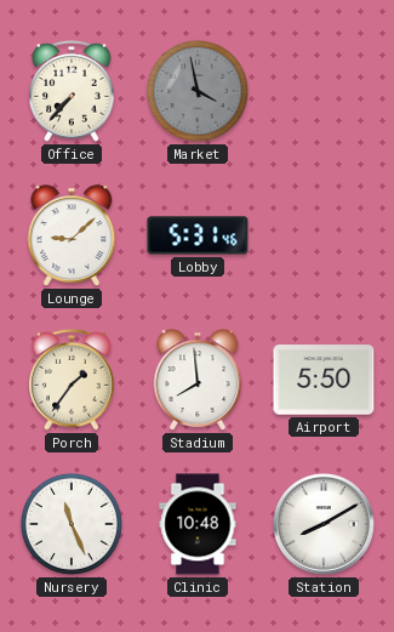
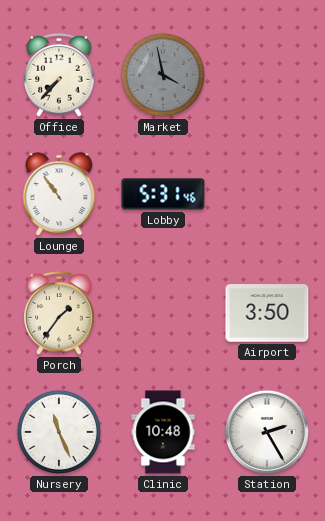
Lounge: 9:08 -> 10:54 (59, 194)
Stadium: 7:59 -> none (198, 380)
Airport: 5:50 -> 3:50 (267, 313)
Station: 8:10 -> 2:25 (267, 432)
